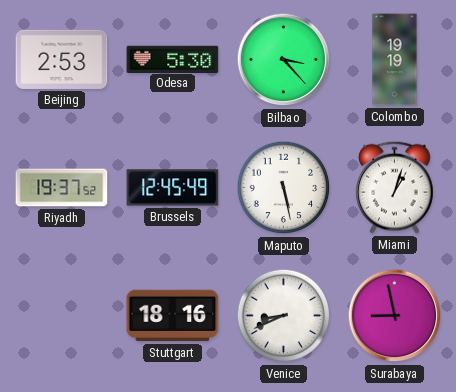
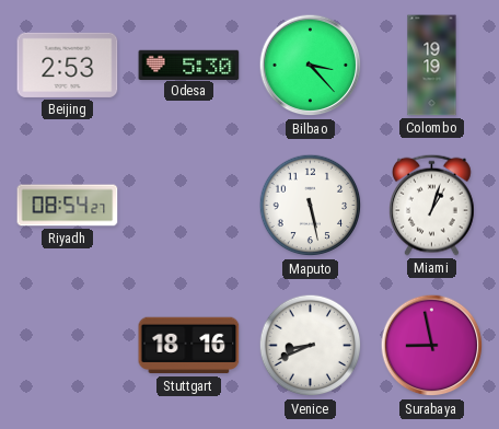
Riyadh: 19:37 -> 08:54 (68, 206)
Brussels: 12:45 -> none (173, 188)
